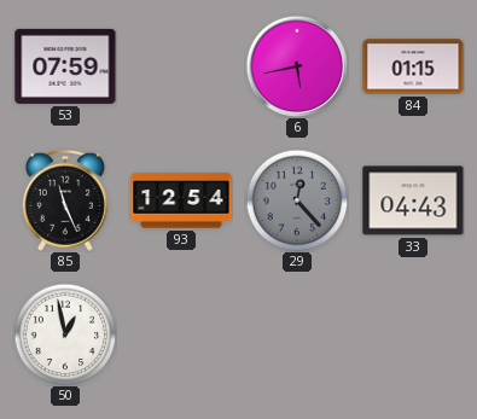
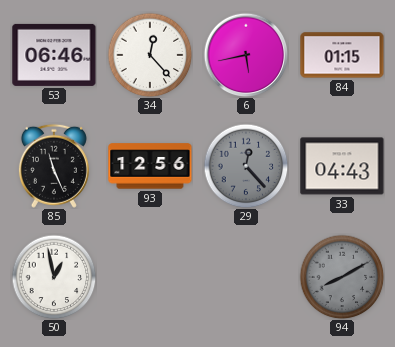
53: 07:59 -> 06:46 (54, 55)
34: none -> 12:23 (150, 55)
93: 12:54 -> 12:56 (150, 166)
94: none -> 8:10 (342, 277)
